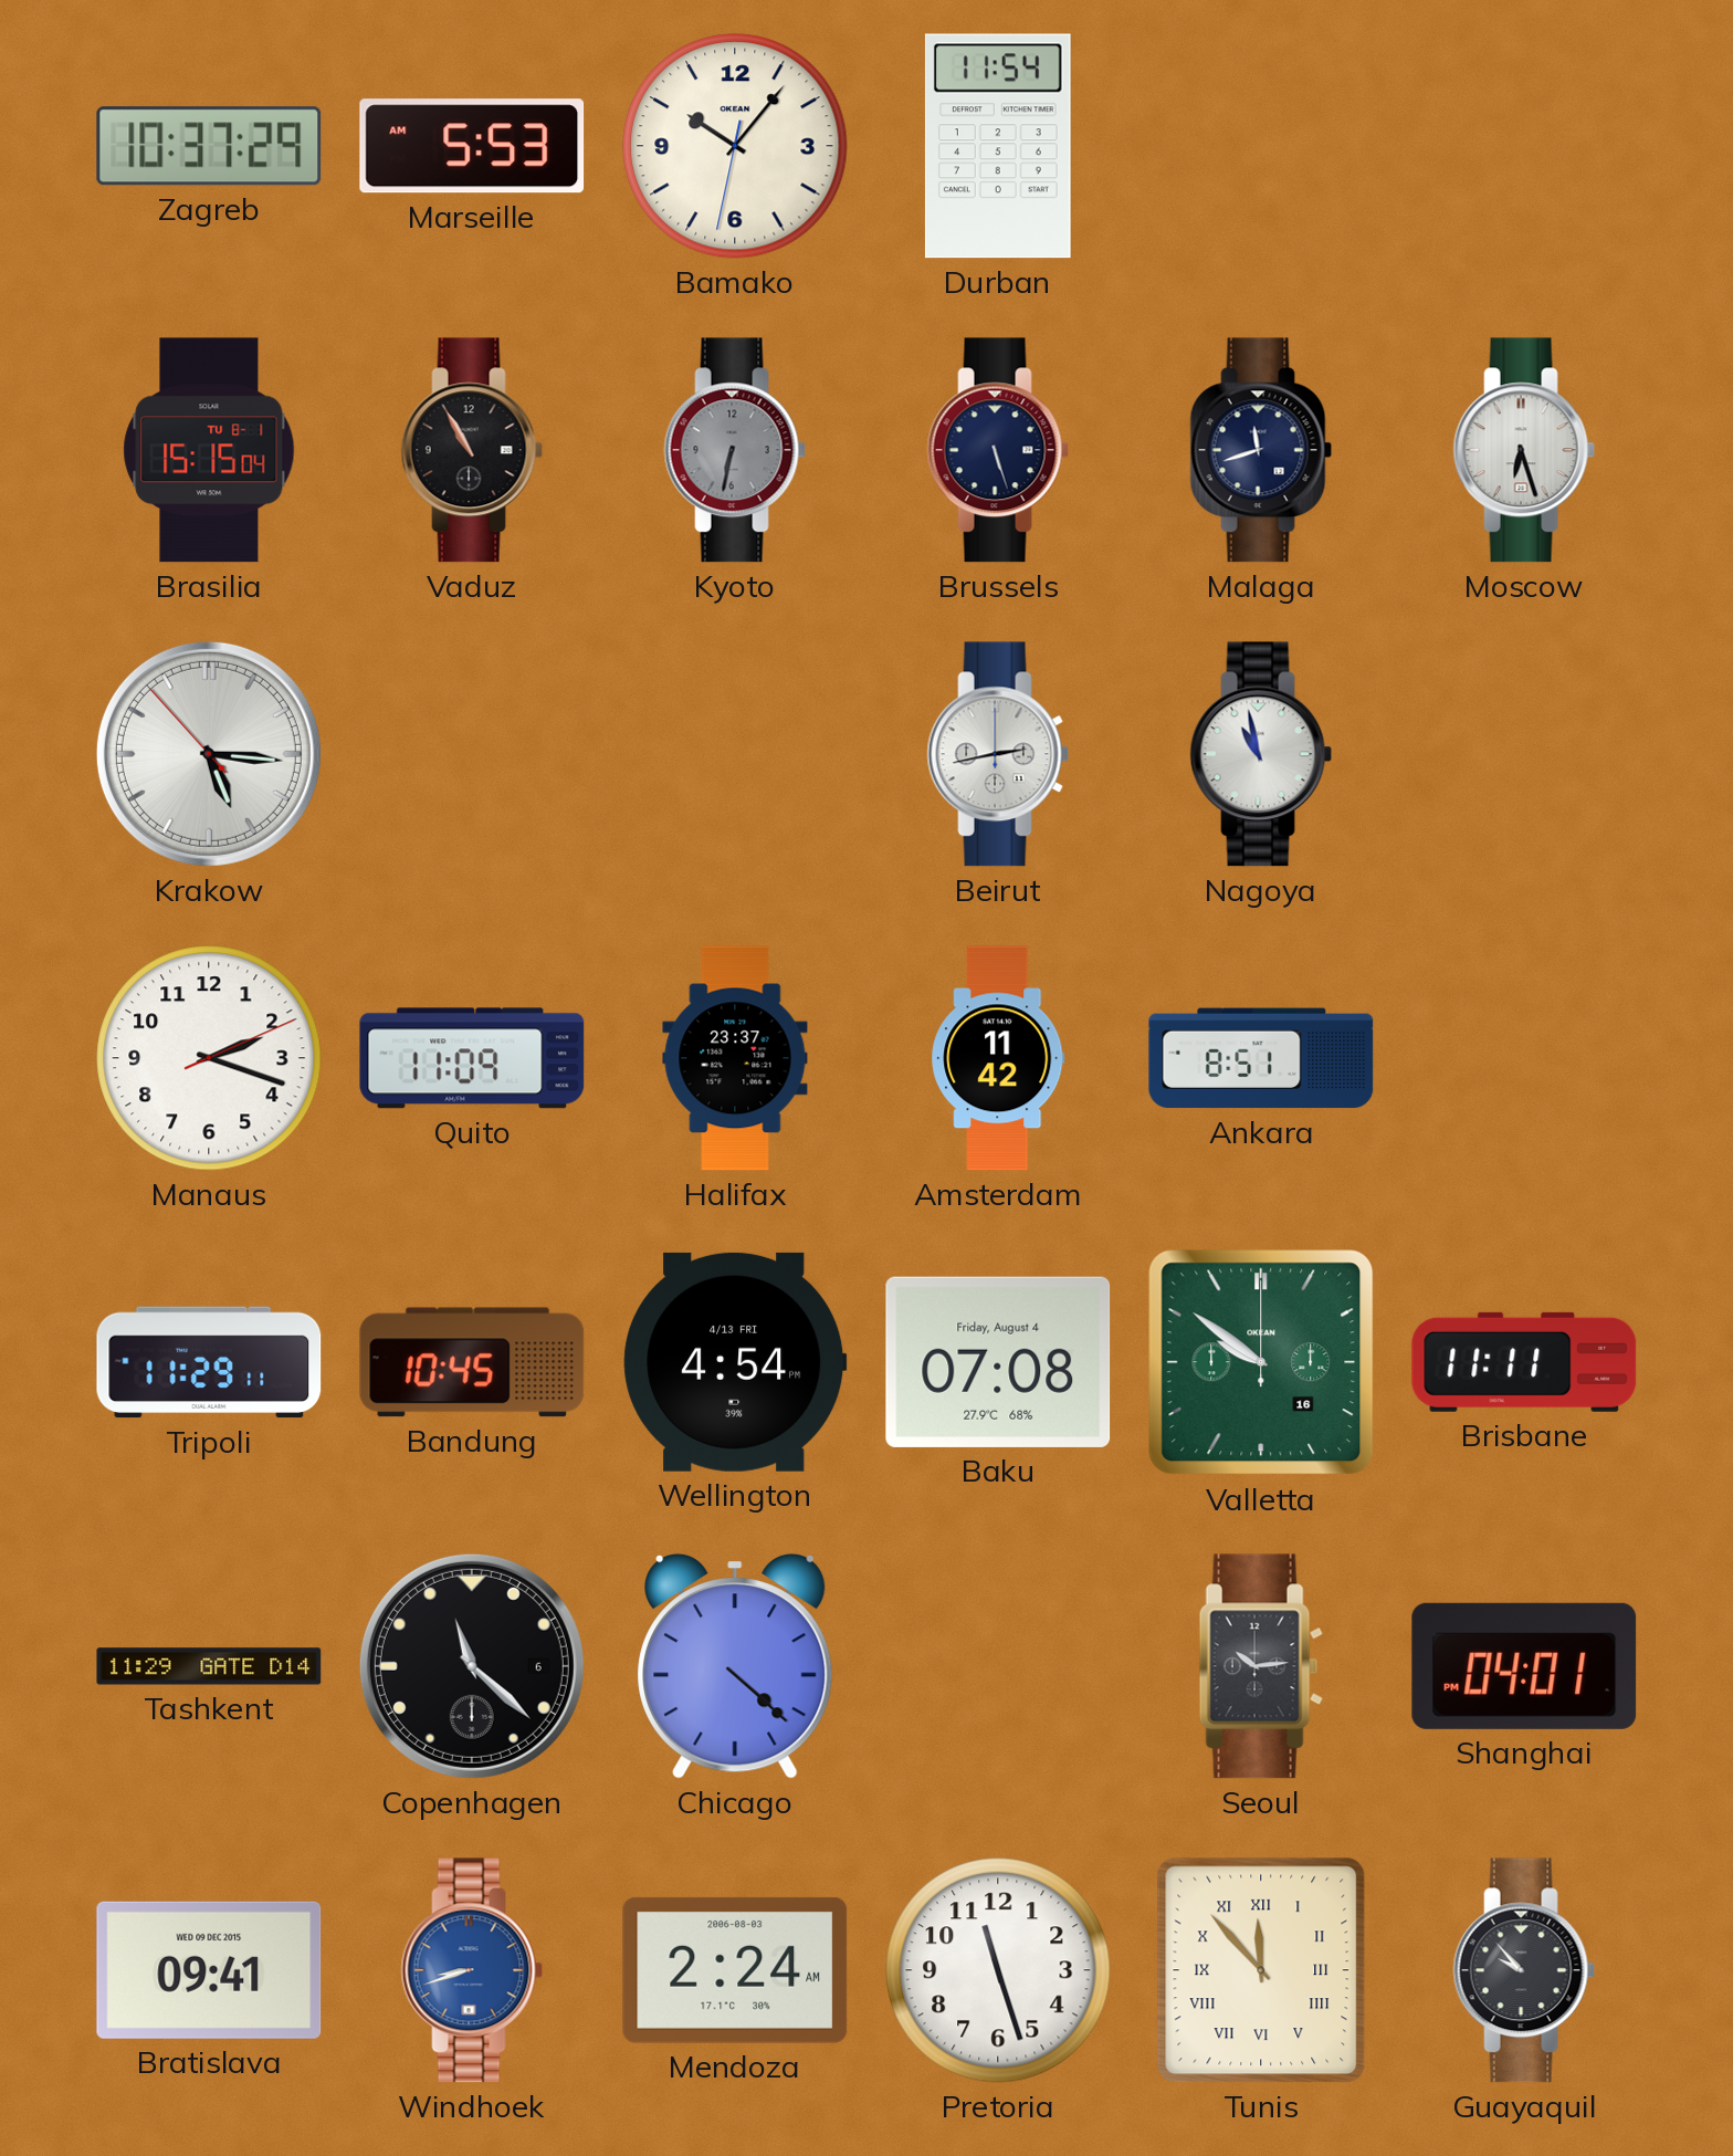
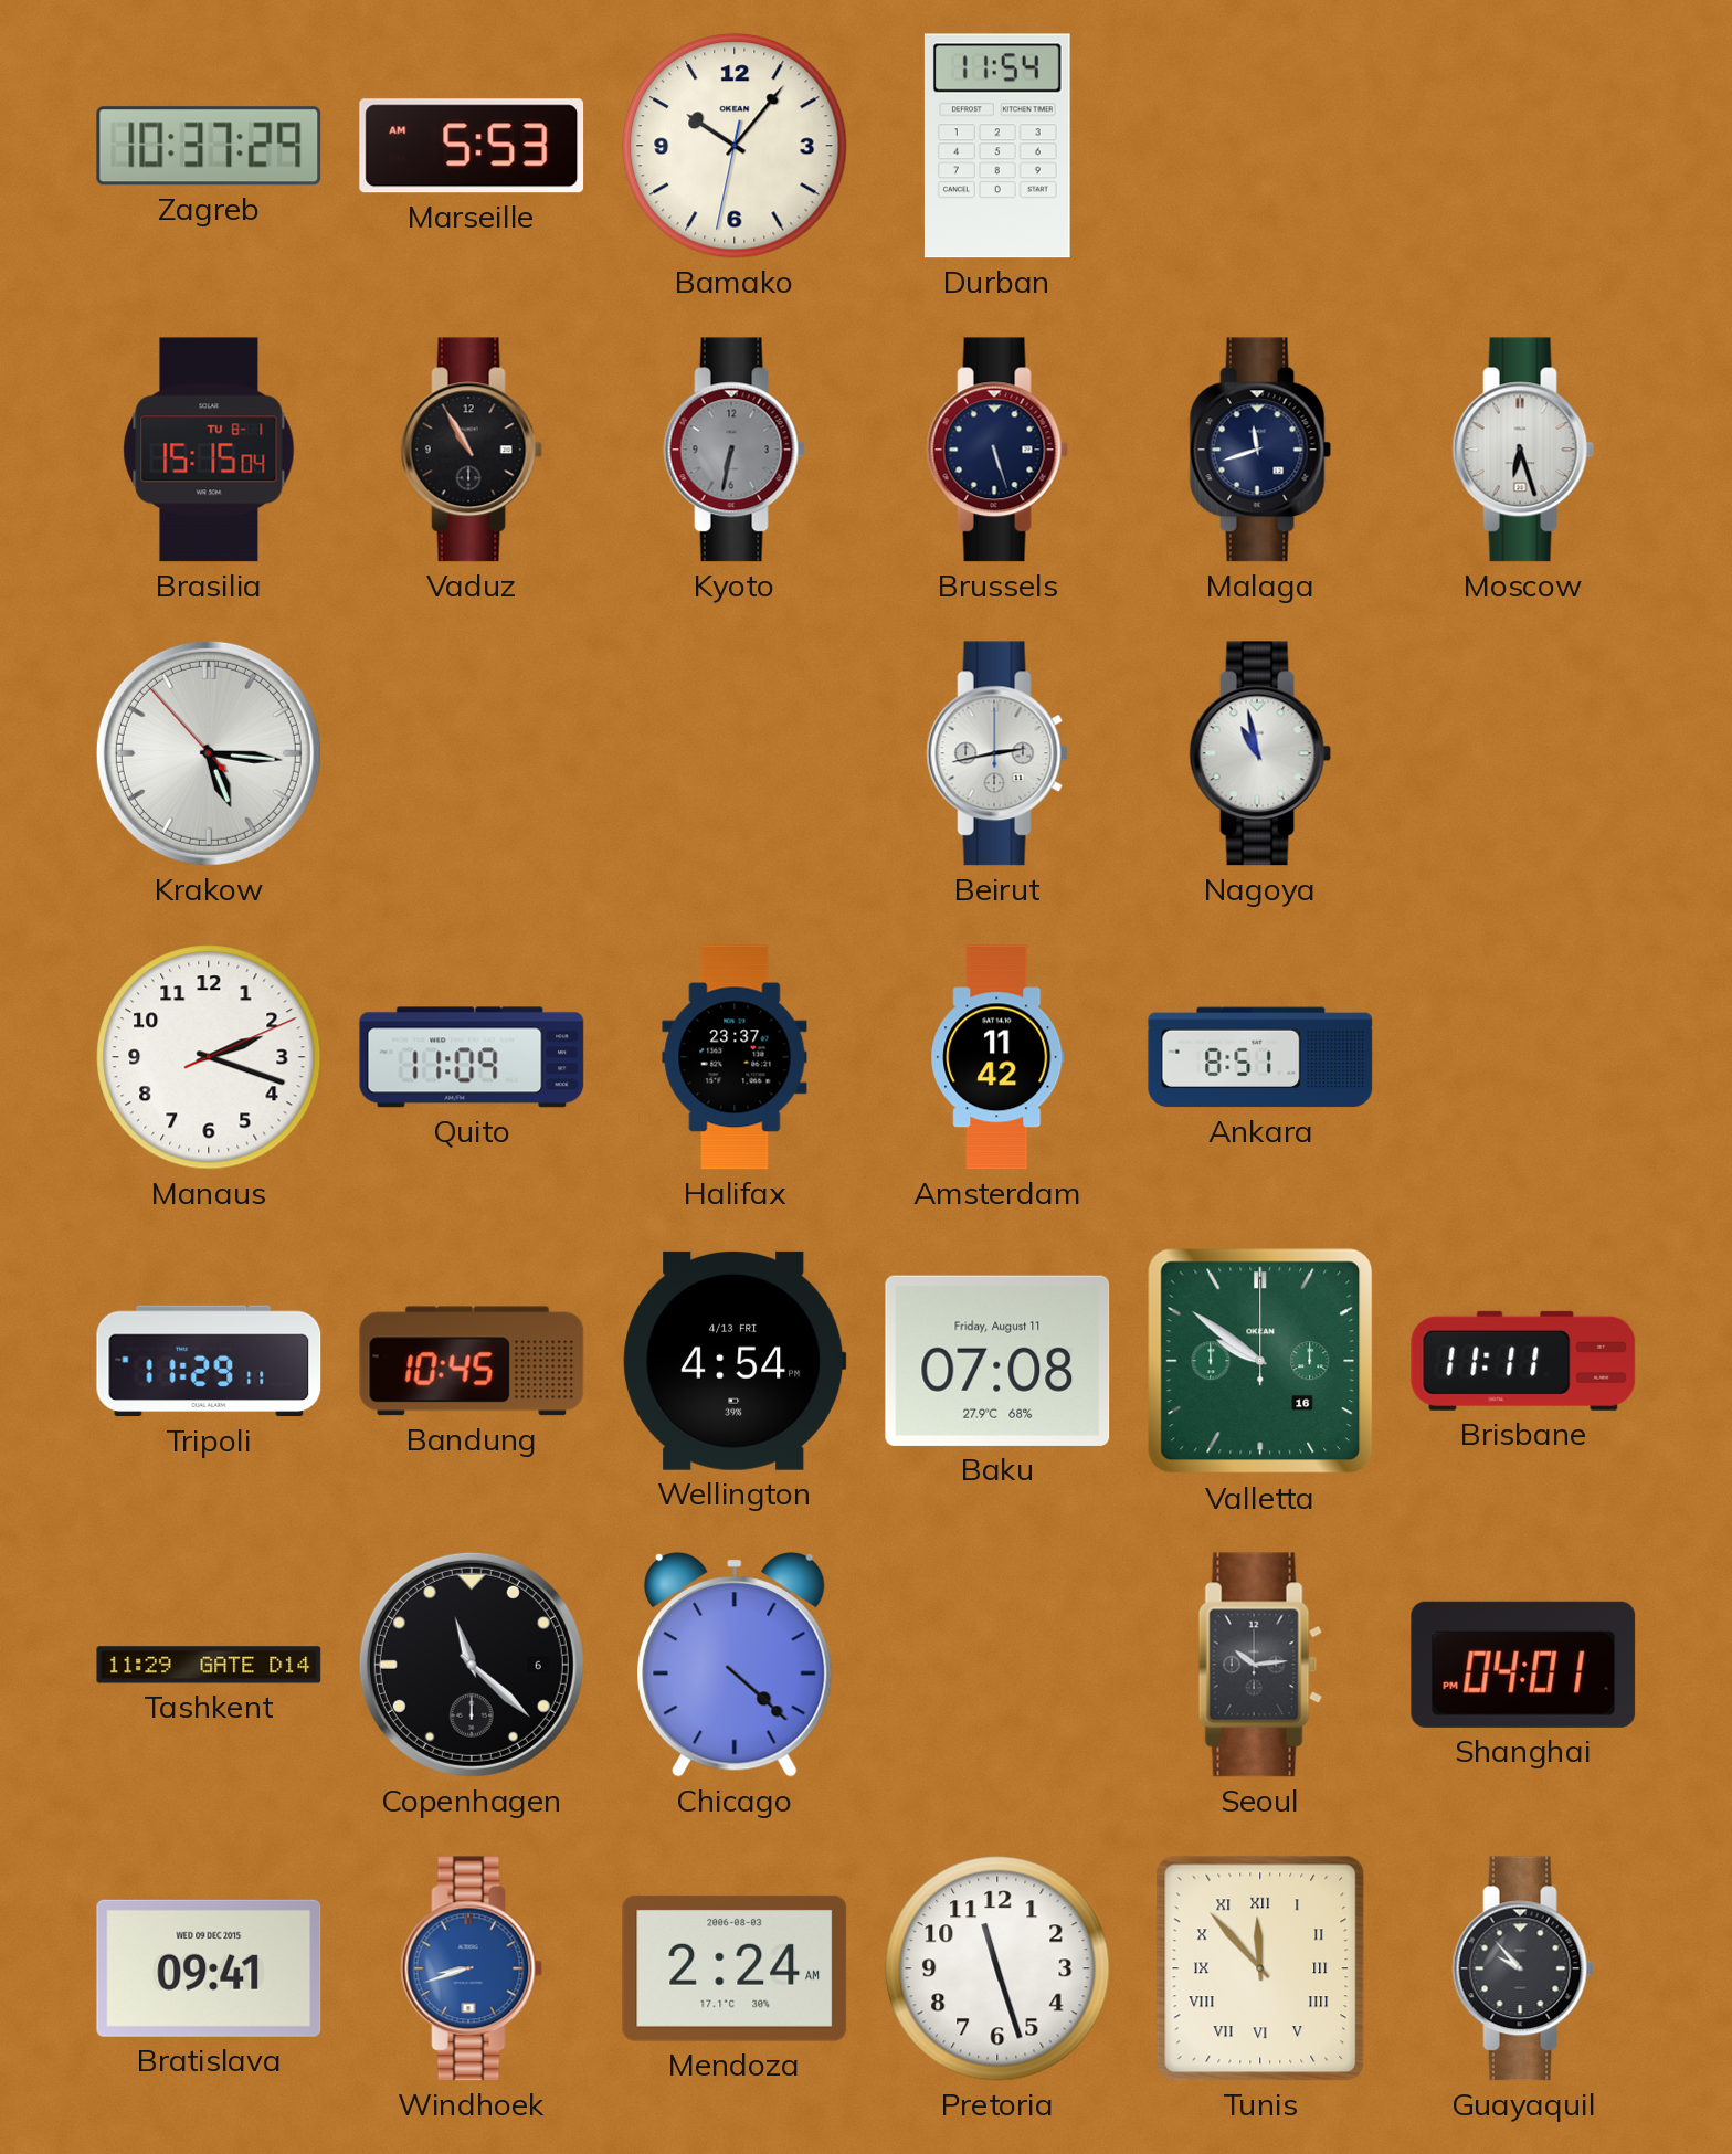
Baku date: Friday, August 4 -> Friday, August 11 (997, 1361)
